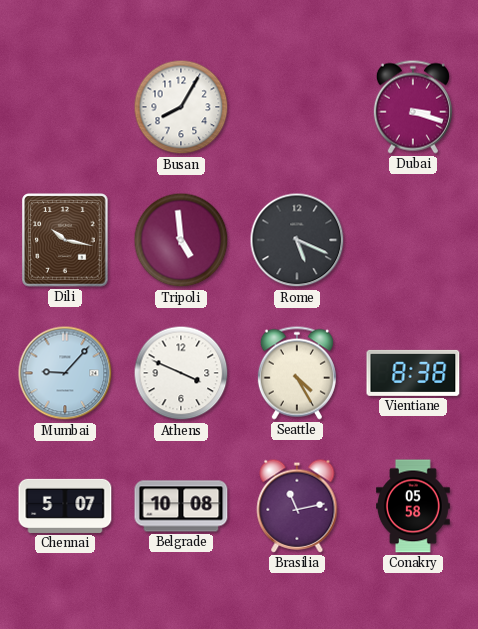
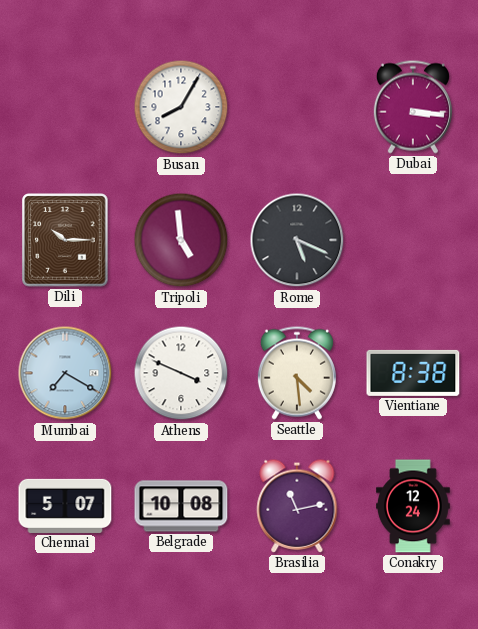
Dubai: 3:18 -> 3:16 (413, 107)
Dili: 10:17 -> 10:15 (65, 240)
Mumbai: 9:07 -> 7:20 (65, 373)
Seattle: 4:25 -> 4:29 (297, 373)
Conakry: 05:58 -> 12:24 (414, 506)
